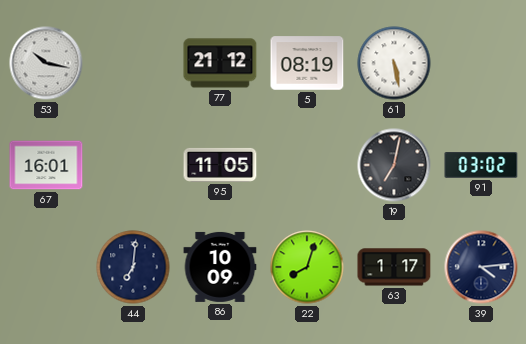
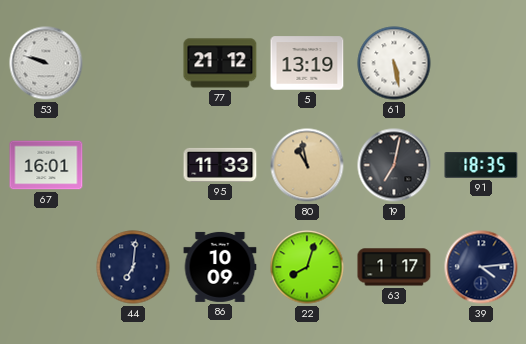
53: 10:17 -> 9:48 (46, 63)
5: 08:19 -> 13:19 (307, 63)
95: 11:05 -> 11:33 (220, 165)
80: none -> 10:58 (307, 165)
91: 03:02 -> 18:35 (481, 165)
